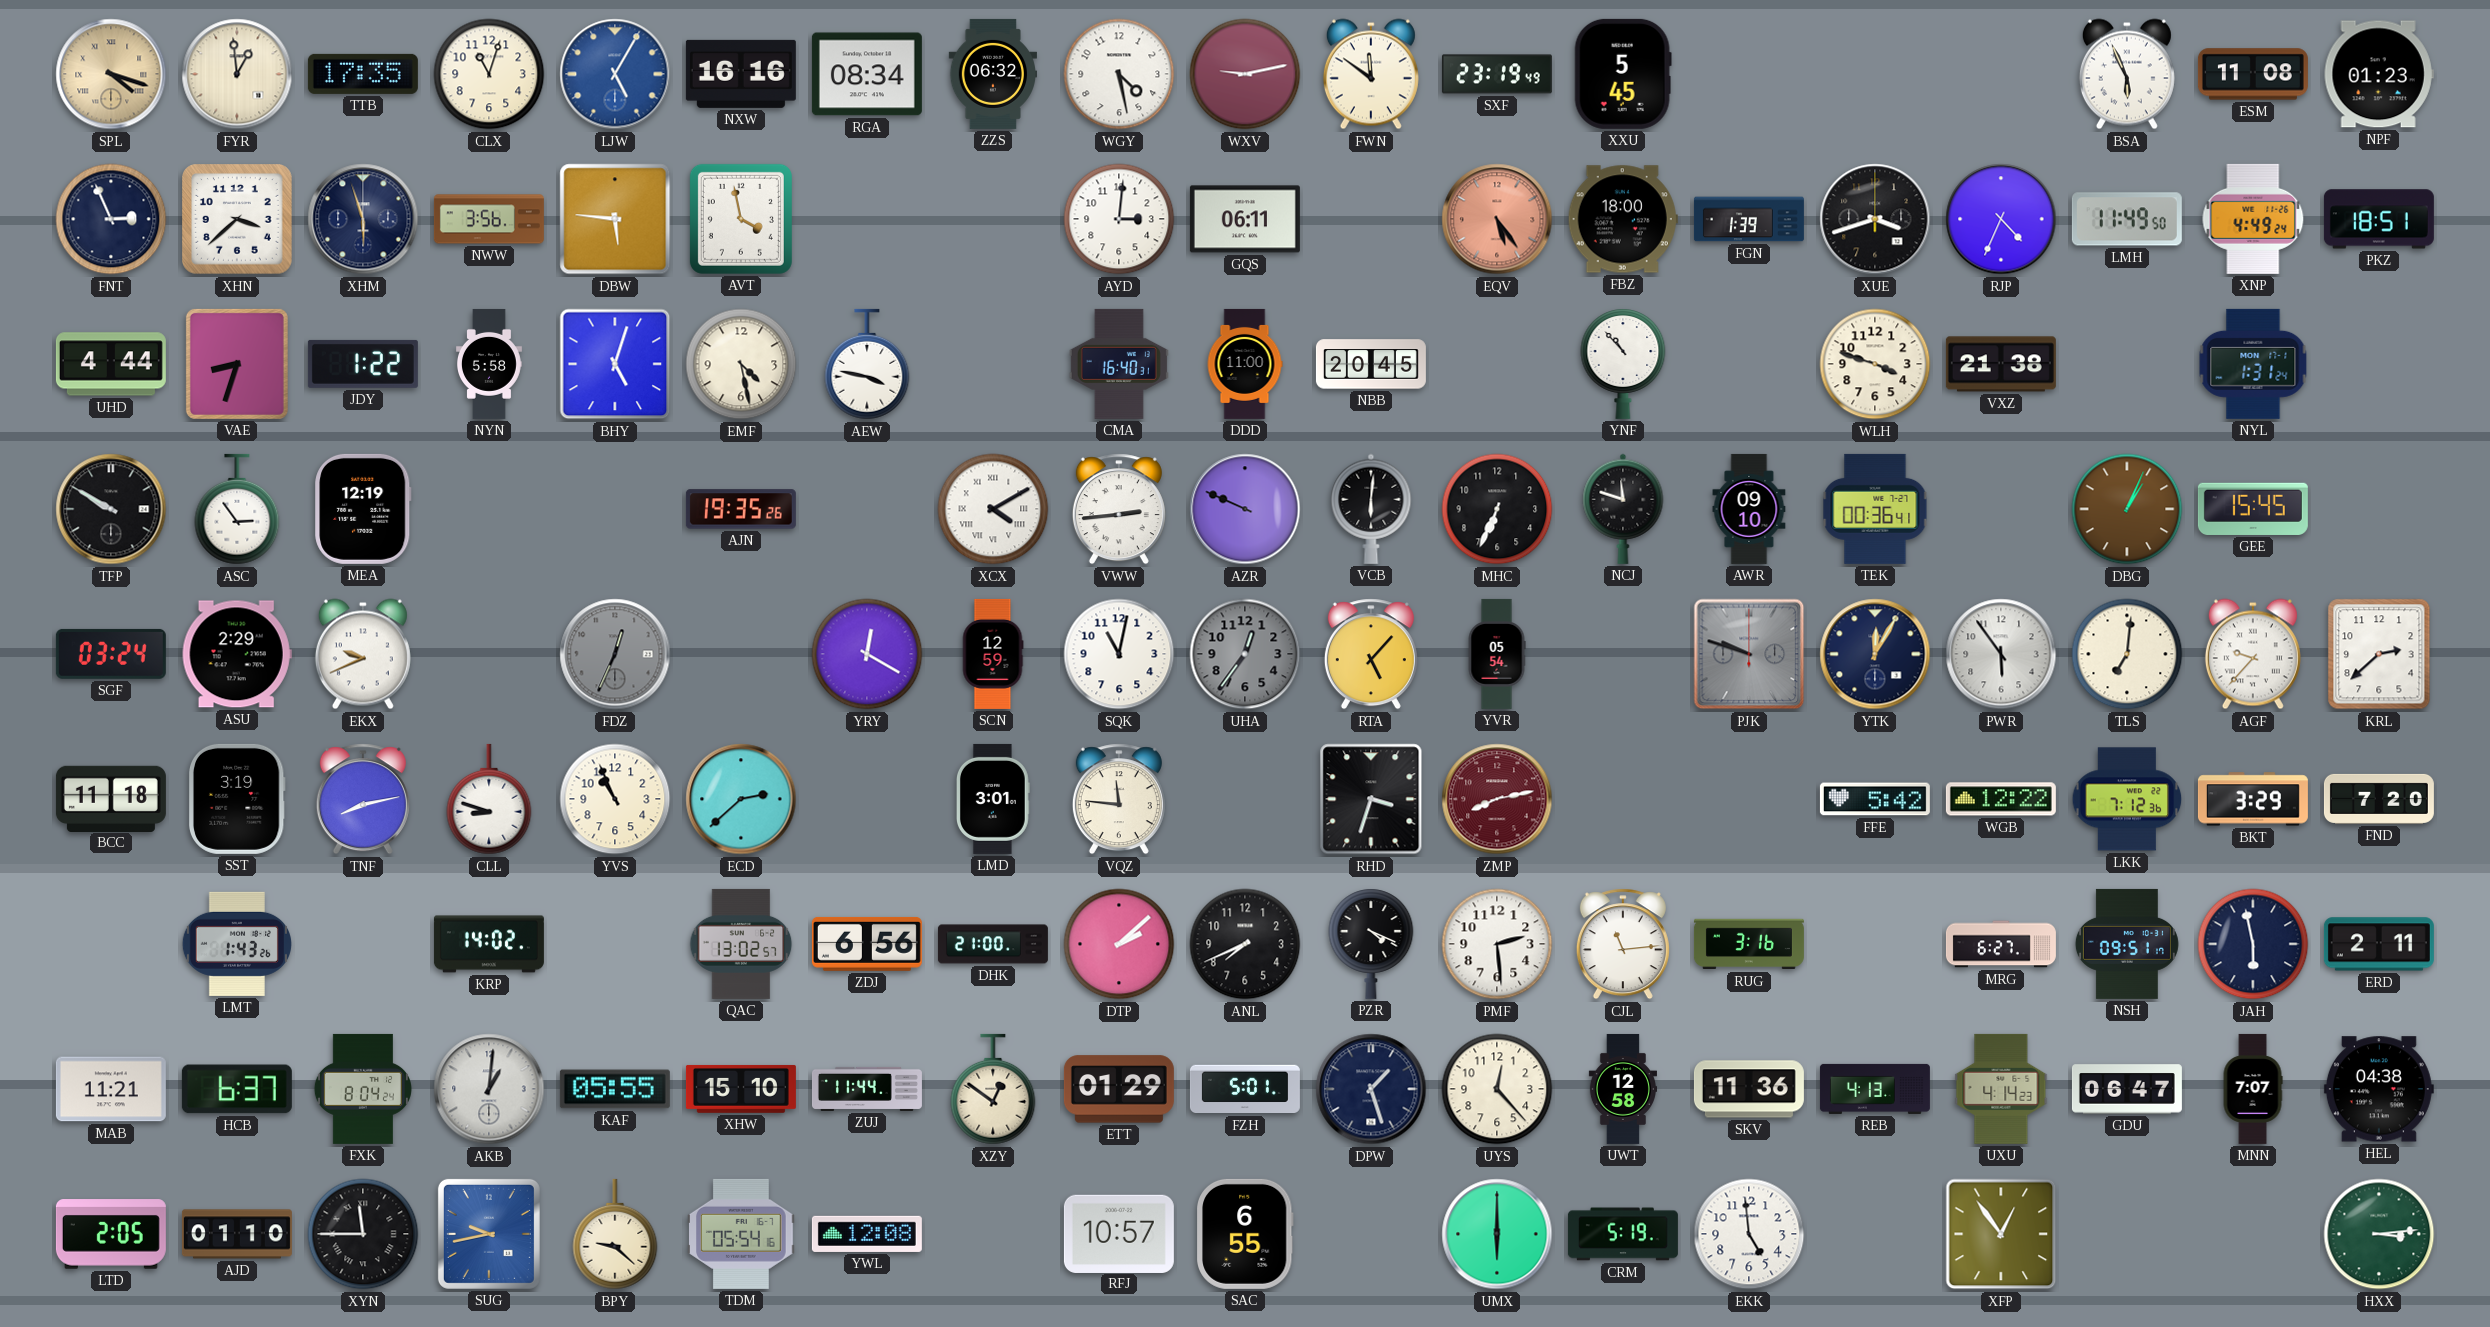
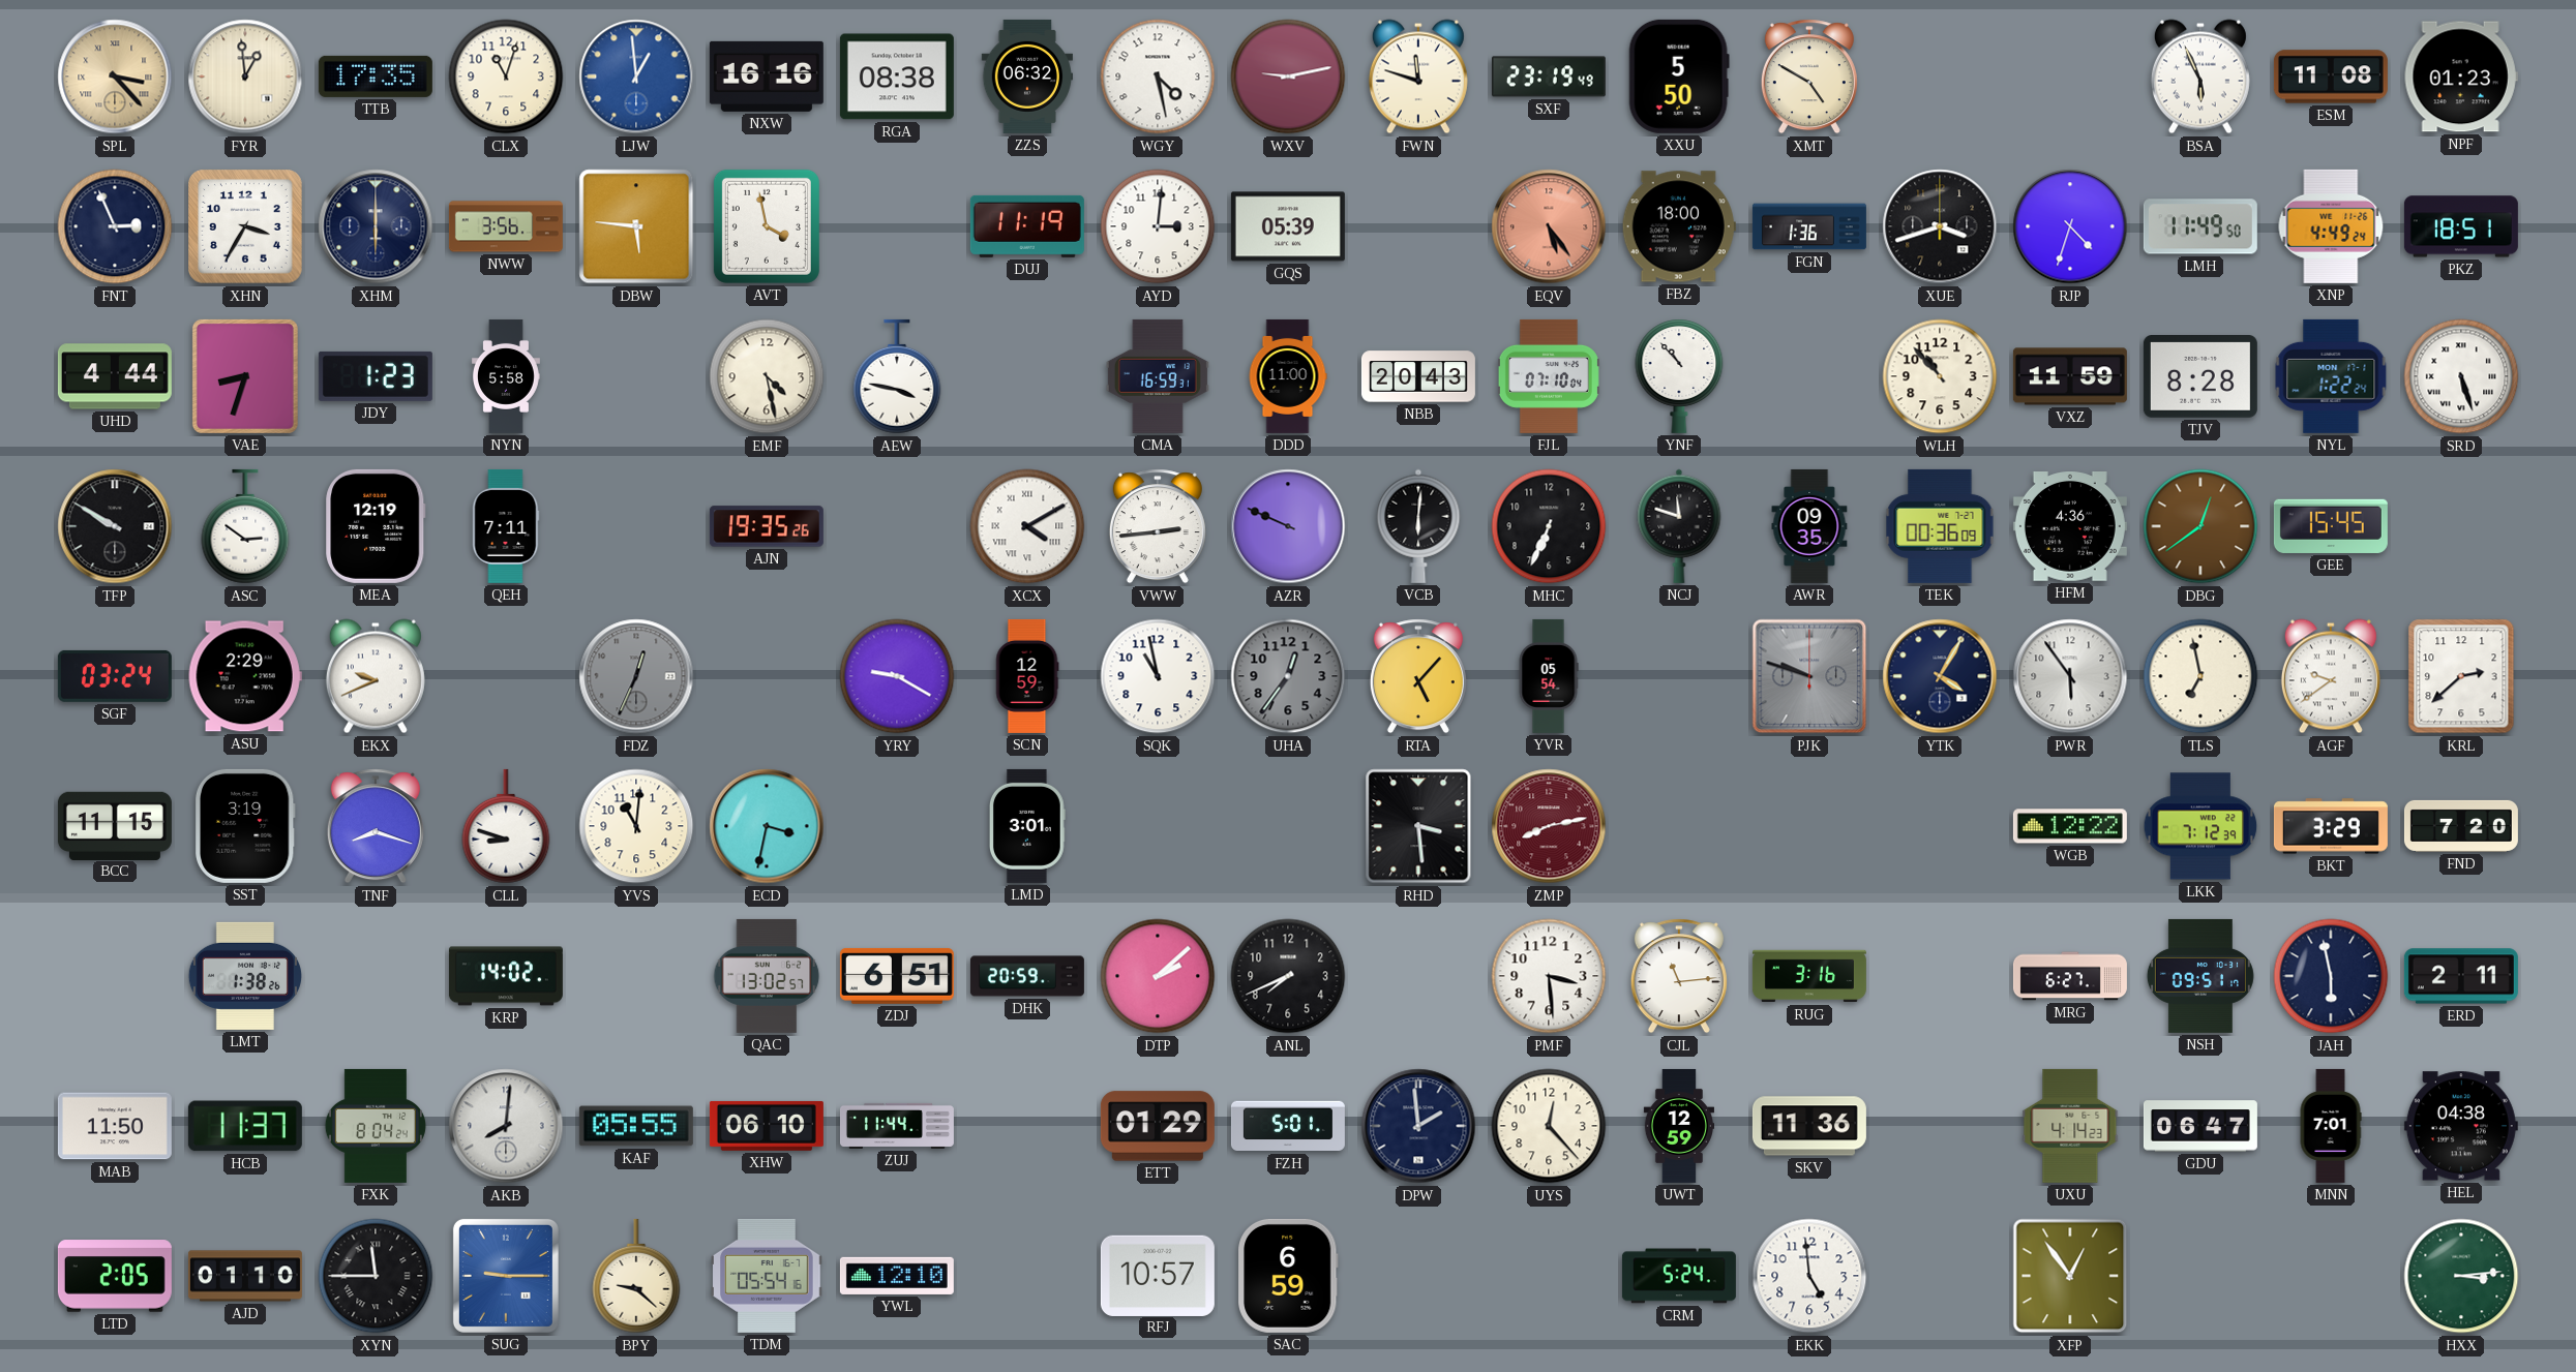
SPL: 4:18 -> 3:23 (115, 77)
LJW: 5:05 -> 12:59 (636, 77)
RGA: 08:34 -> 08:38 (897, 77)
FWN: 11:51 -> 11:48 (1418, 77)
XXU: 5:45 -> 5:50 (1679, 77)
XMT: none -> 4:50 (1809, 77)
XHN: 3:38 -> 3:35 (245, 226)
XHM: 5:57 -> 6:00 (376, 226)
DUJ: none -> 11:19 (1027, 226)
GQS: 06:11 -> 05:39 (1288, 226)
FGN: 1:39 -> 1:36 (1809, 226)
RJP: 4:34 -> 4:33 (2070, 226)
JDY: 1:22 -> 1:23 (376, 376)
BHY: 5:03 -> none (615, 364)
CMA: 16:40 -> 16:59 (1158, 376)
NBB: 20:45 -> 20:43 (1418, 376)
FJL: none -> 07:10 (1549, 376)
WLH: 3:48 -> 10:53 (1940, 376)
VXZ: 21:38 -> 11:59 (2070, 376)
TJV: none -> 8:28 (2200, 377)
NYL: 1:31 -> 1:22 (2331, 376)
SRD: none -> 5:27 (2461, 376)
ASC: 2:54 -> 2:51 (245, 526)
QEH: none -> 7:11 (506, 526)
AWR: 09:10 -> 09:35 (1809, 526)
TEK: 00:36:41 -> 00:36:09 (1940, 526)
HFM: none -> 4:36 (2070, 527)
DBG: 1:04 -> 12:39 (2200, 526)
YRY: 12:20 -> 9:20 (897, 676)
SQK: 11:02 -> 10:58 (1158, 676)
YTK: 12:05 -> 4:05 (1940, 676)
TLS: 7:01 -> 6:58 (2200, 676)
AGF: 9:37 -> 9:39 (2331, 676)
BCC: 11:18 -> 11:15 (115, 825)
TNF: 8:13 -> 8:18 (376, 826)
YVS: 10:56 -> 11:01 (636, 826)
ECD: 2:38 -> 3:32 (767, 826)
VQZ: 11:46 -> none (1119, 799)
RHD: 3:33 -> 3:29 (1418, 826)
FFE: 5:42 -> none (1875, 799)
LKK: 7:12:36 -> 7:12:39 (2200, 826)
LMT: 1:43 -> 1:38 (245, 976)
ZDJ: 6:56 -> 6:51 (897, 976)
DHK: 21:00 -> 20:59 (1027, 976)
PZR: 4:19 -> none (1371, 944)
PMF: 2:29 -> 3:29 (1549, 976)
MAB: 11:21 -> 11:50 (115, 1126)
HCB: 6:37 -> 11:37 (245, 1126)
AKB: 1:01 -> 8:01 (506, 1126)
XHW: 15:10 -> 06:10 (767, 1126)
XZY: 12:51 -> none (993, 1089)
DPW: 1:27 -> 1:59 (1418, 1126)
UWT: 12:58 -> 12:59 (1678, 1126)
REB: 4:13 -> none (1875, 1089)
MNN: 7:07 -> 7:01 (2331, 1126)
SUG: 9:43 -> 9:15 (506, 1276)
YWL: 12:08 -> 12:10 (897, 1276)
SAC: 6:55 -> 6:59 (1289, 1276)
UMX: 6:00 -> none (1497, 1234)
CRM: 5:19 -> 5:24 (1679, 1276)
